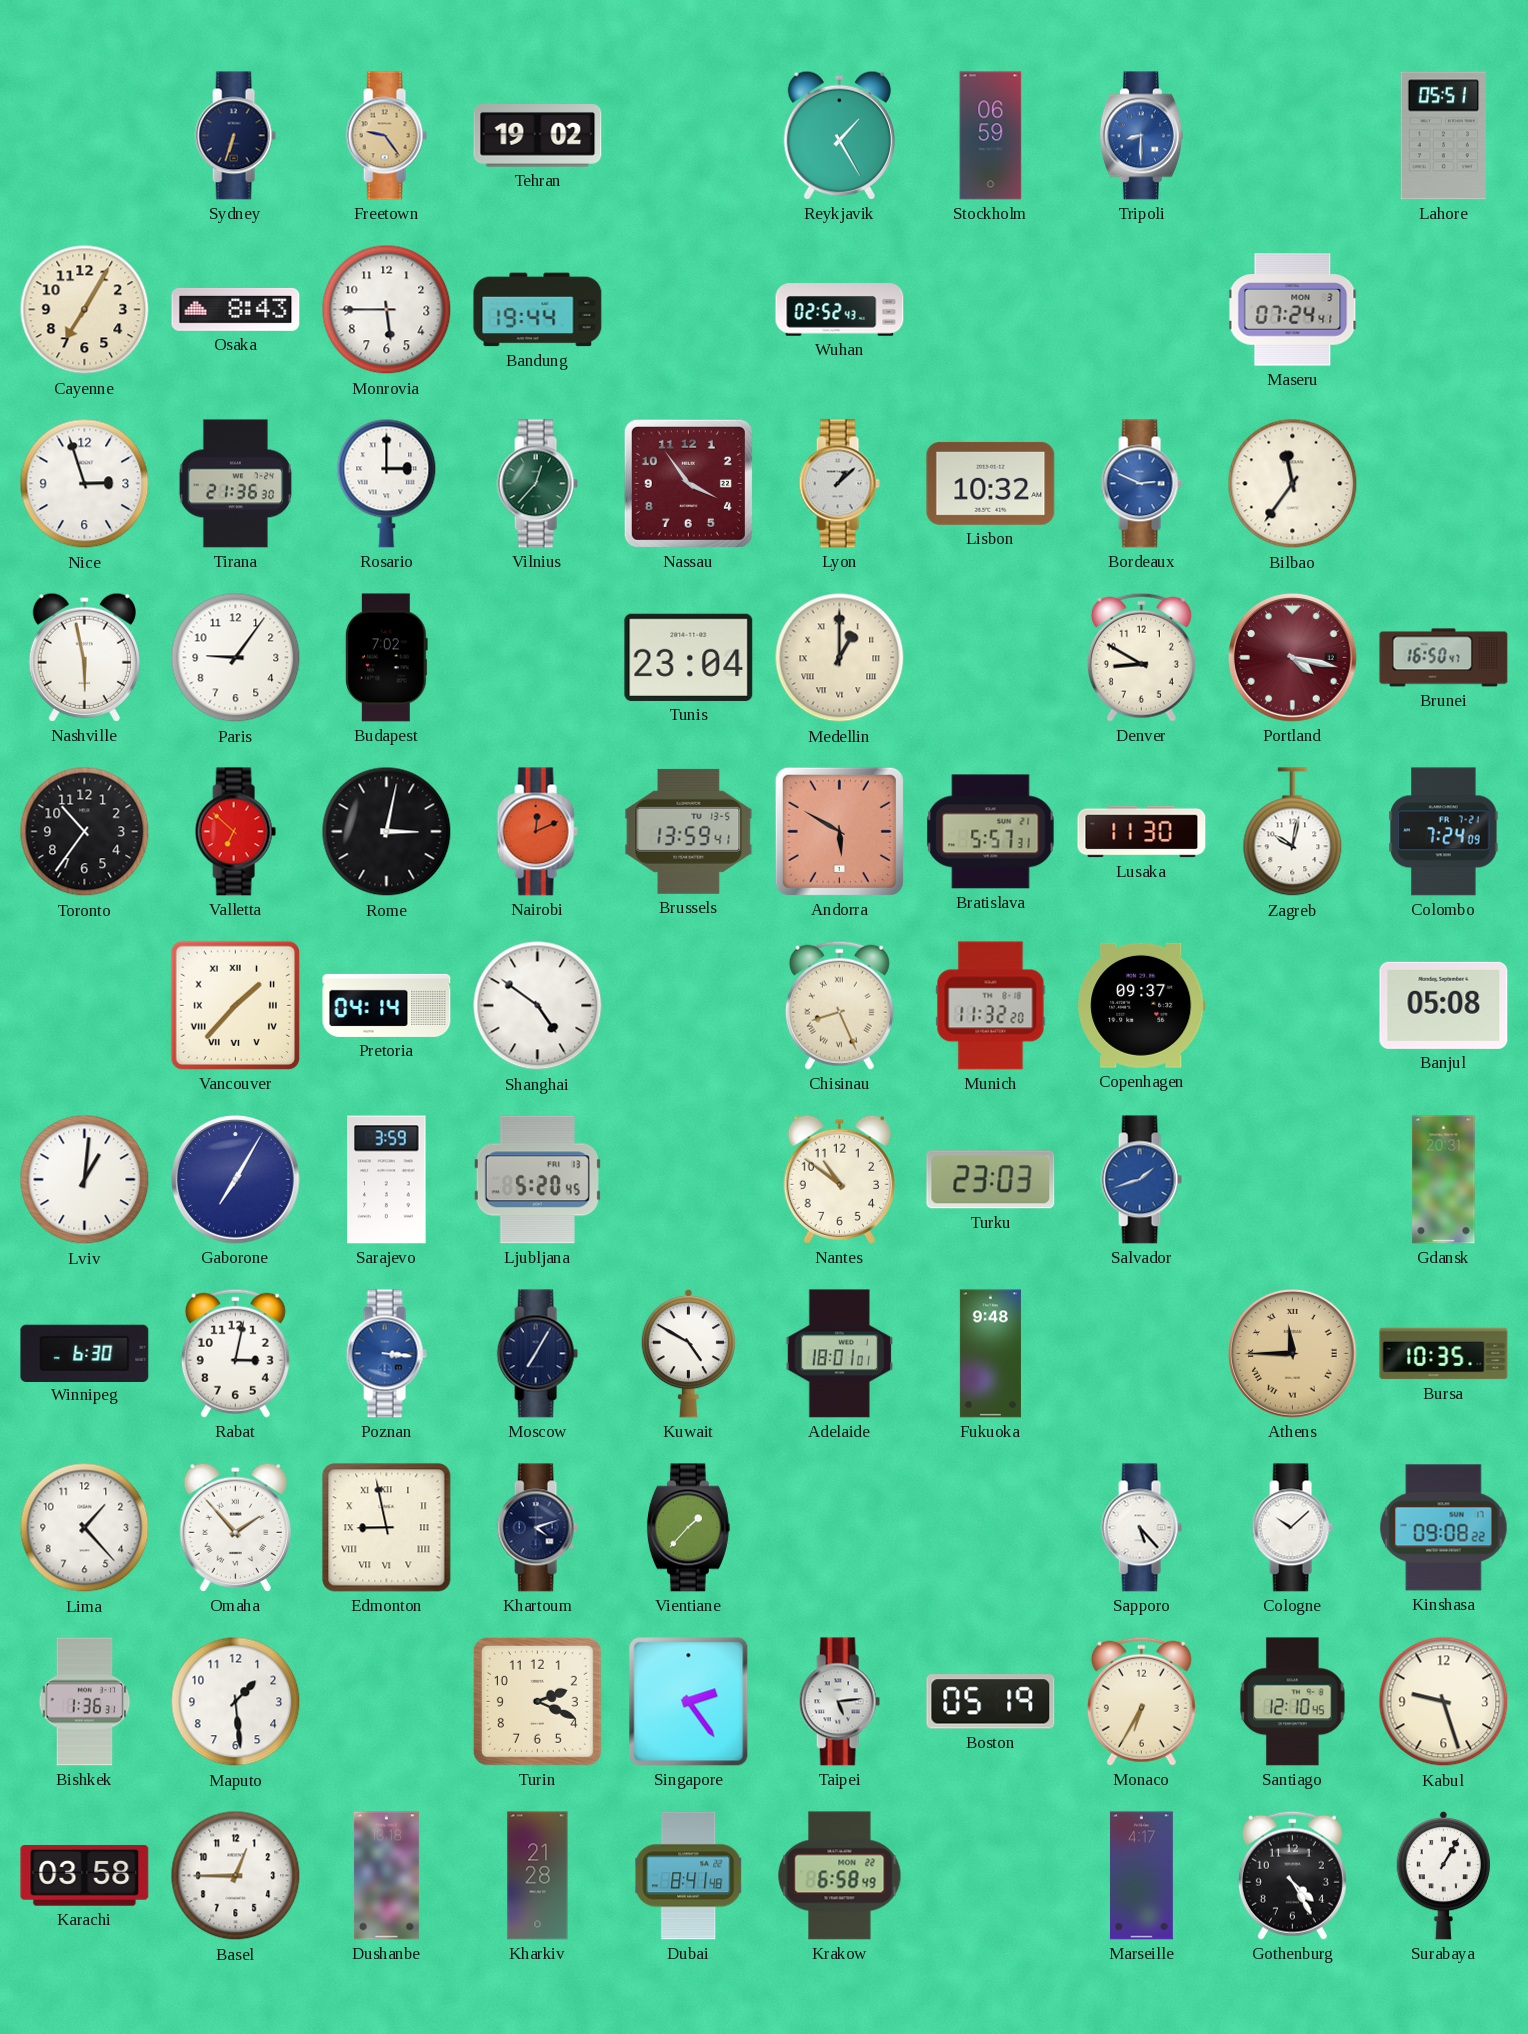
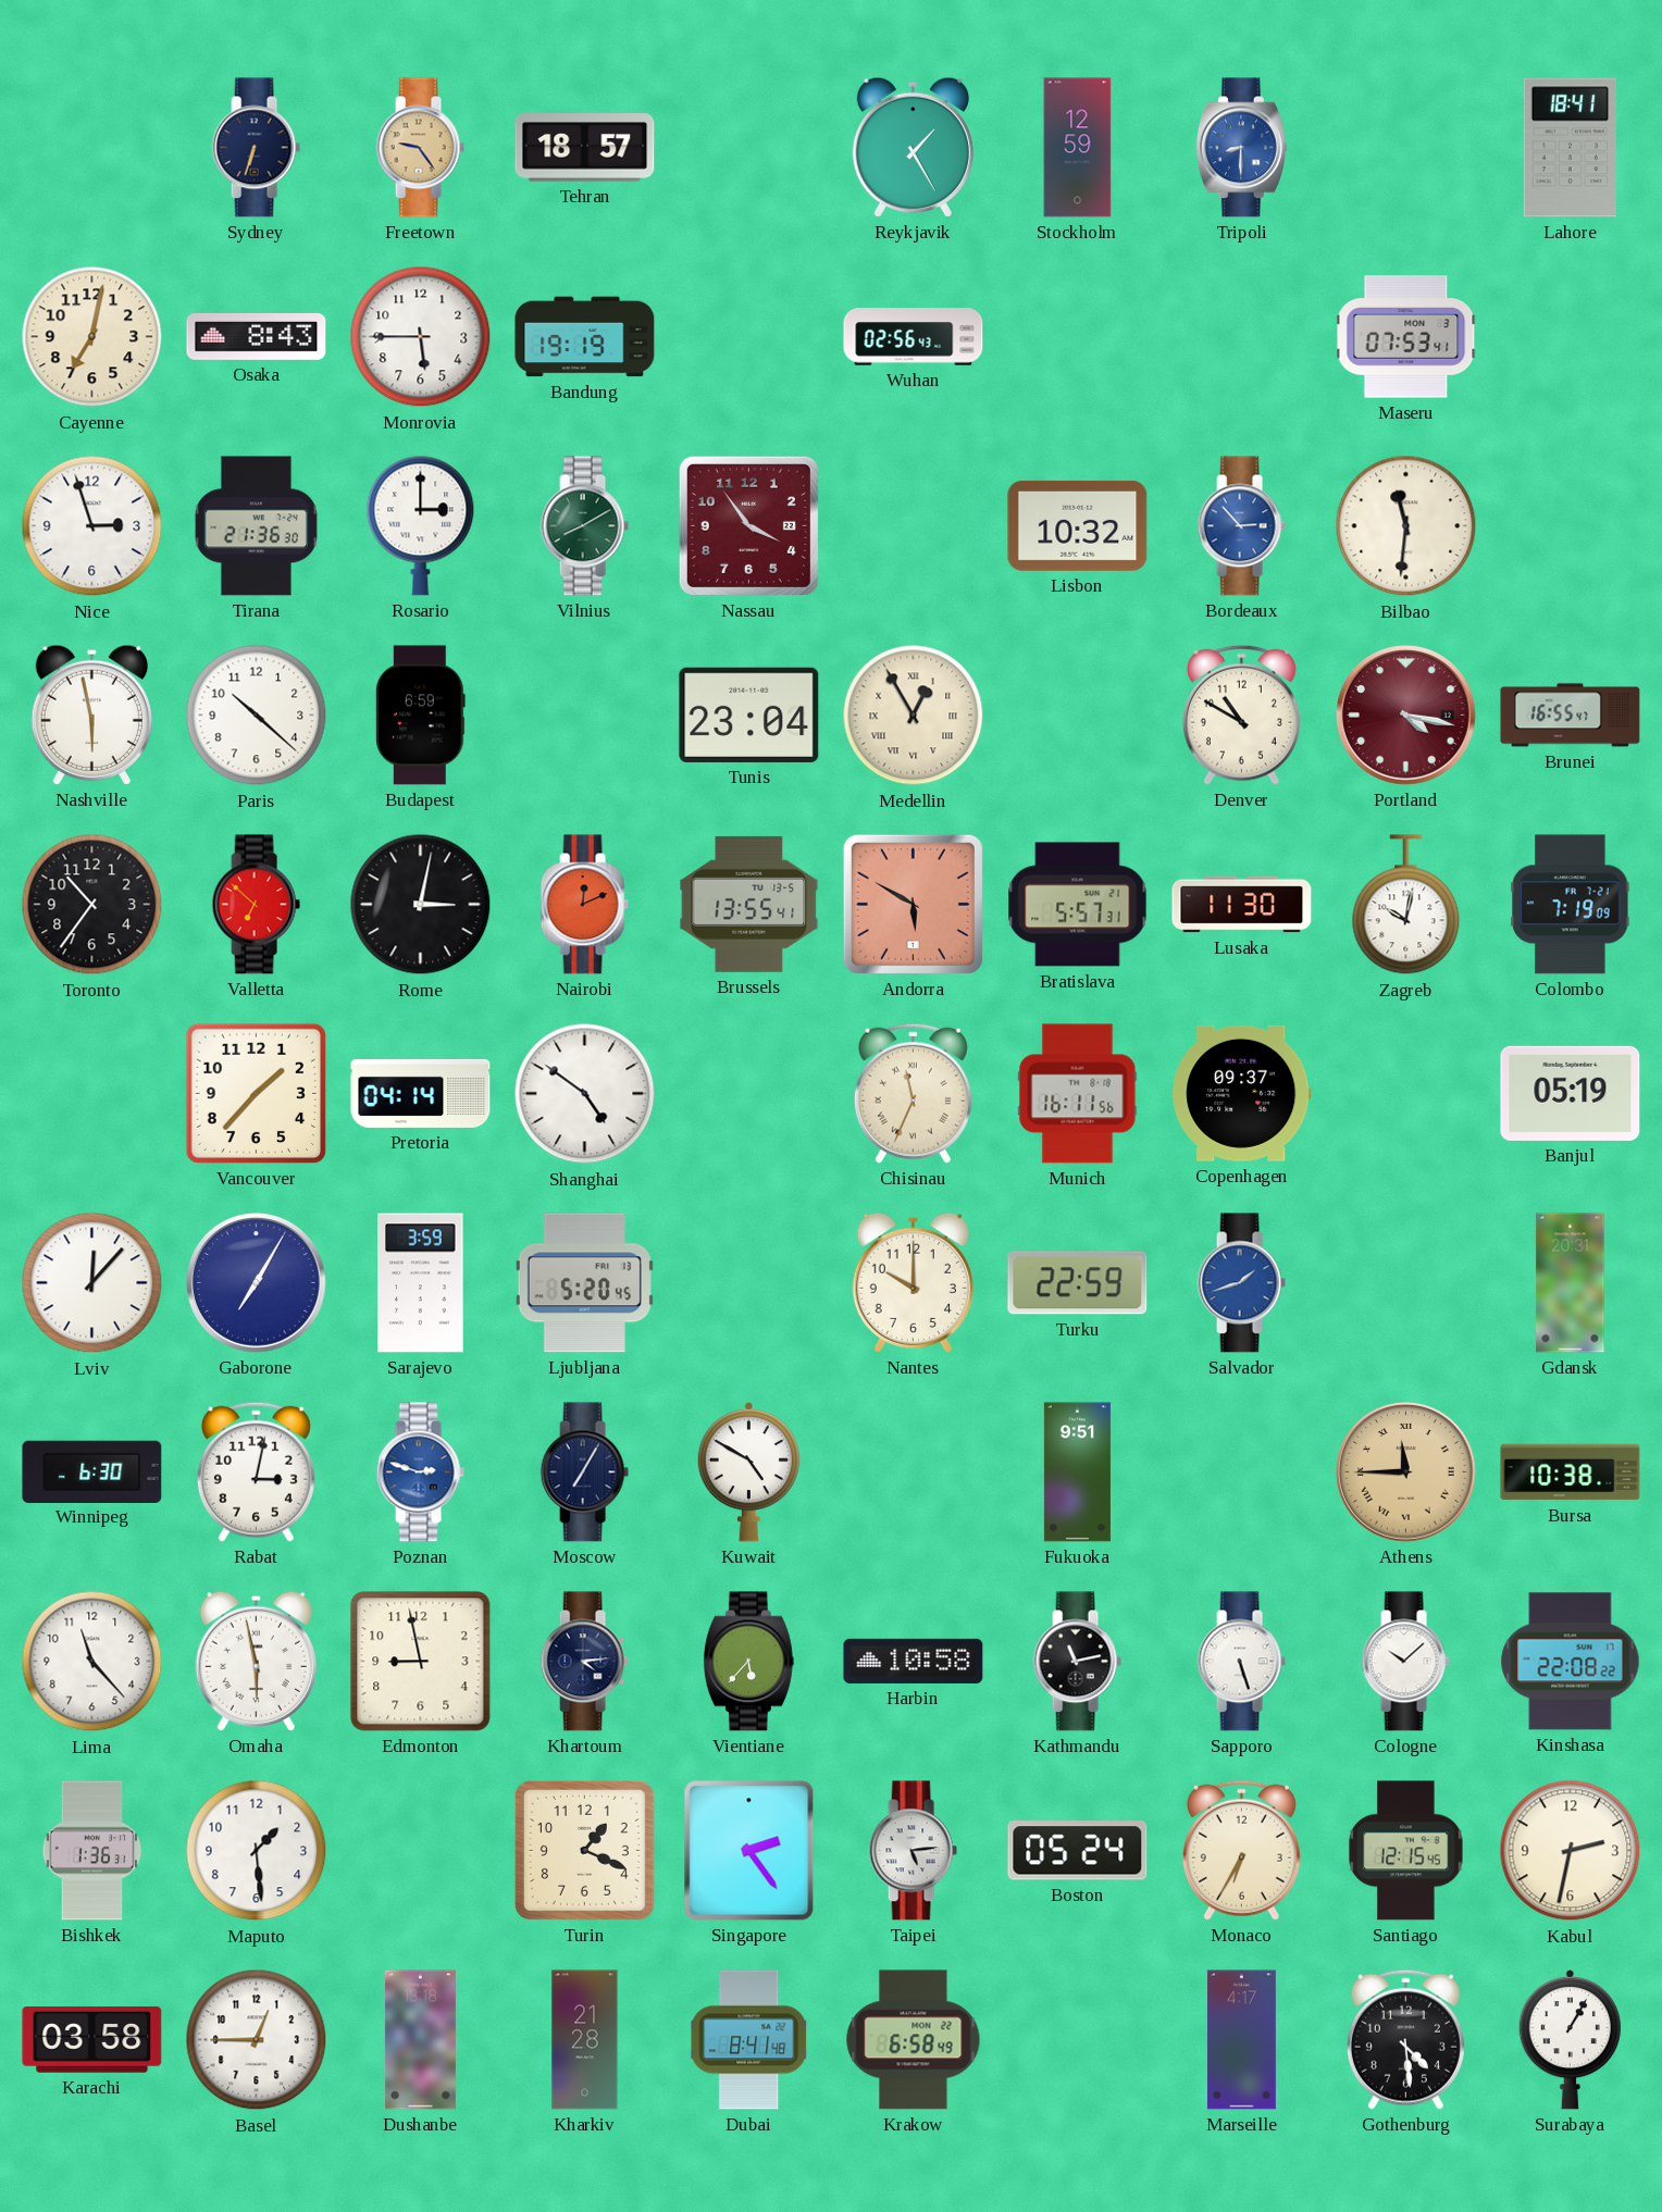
Tehran: 19:02 -> 18:57 (585, 148)
Stockholm: 06:59 -> 12:59 (1078, 148)
Lahore: 05:51 -> 18:41 (1571, 148)
Cayenne: 7:05 -> 7:02 (92, 337)
Bandung: 19:44 -> 19:19 (585, 337)
Wuhan: 02:52 -> 02:56 (914, 337)
Maseru: 07:24 -> 07:53 (1406, 337)
Vilnius: 12:37 -> 8:10 (584, 526)
Lyon: 1:08 -> none (839, 484)
Bordeaux: 2:49 -> 2:53 (1241, 526)
Bilbao: 11:36 -> 11:31 (1406, 526)
Paris: 9:06 -> 10:22 (257, 716)
Budapest: 7:02 -> 6:59 (420, 716)
Medellin: 1:00 -> 12:55 (914, 716)
Denver: 8:50 -> 10:50 (1241, 714)
Brunei: 16:50 -> 16:55 (1571, 716)
Brussels: 13:59 -> 13:55 (749, 904)
Colombo: 7:24 -> 7:19 (1571, 905)
Vancouver numerals: Roman -> Arabic (256, 1093)
Chisinau: 8:26 -> 11:34 (913, 1093)
Munich: 11:32 -> 16:11 (1078, 1094)
Banjul: 05:08 -> 05:19 (1571, 1093)
Lviv: 1:01 -> 12:07 (92, 1283)
Nantes: 10:51 -> 10:00 (913, 1282)
Turku: 23:03 -> 22:59 (1078, 1283)
Poznan: 3:16 -> 2:48 (420, 1472)
Adelaide: 18:01 -> none (839, 1354)
Fukuoka: 9:48 -> 9:51 (1077, 1472)
Bursa: 10:35 -> 10:38 (1571, 1472)
Lima: 1:23 -> 11:23 (92, 1662)
Omaha: 1:53 -> 5:58 (256, 1661)
Edmonton numerals: Roman -> Arabic (421, 1662)
Khartoum: 4:12 -> 4:14 (584, 1662)
Vientiane: 1:37 -> 5:37 (748, 1662)
Harbin: none -> 10:58 (914, 1661)
Kathmandu: none -> 11:13 (1077, 1662)
Sapporo: 5:23 -> 5:27 (1241, 1662)
Kinshasa: 09:08 -> 22:08 (1571, 1662)
Turin: 2:19 -> 1:19 (584, 1850)
Boston: 05:19 -> 05:24 (1078, 1851)
Santiago: 12:10 -> 12:15 (1406, 1851)
Kabul: 9:27 -> 2:32 (1571, 1851)
Gothenburg: 4:25 -> 4:29 (1405, 2039)
